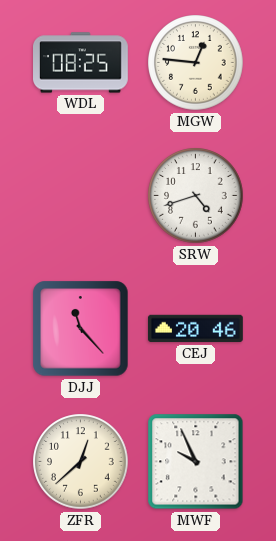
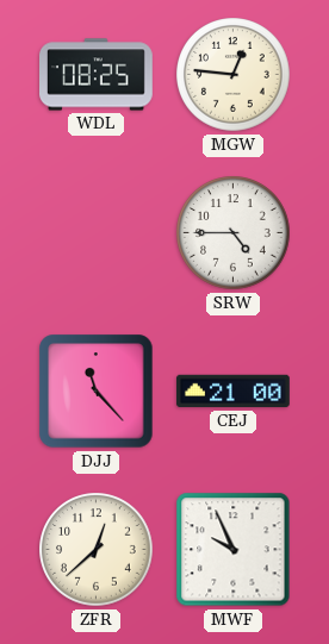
SRW: 4:42 -> 4:45 (234, 233)
CEJ: 20:46 -> 21:00 (234, 392)
